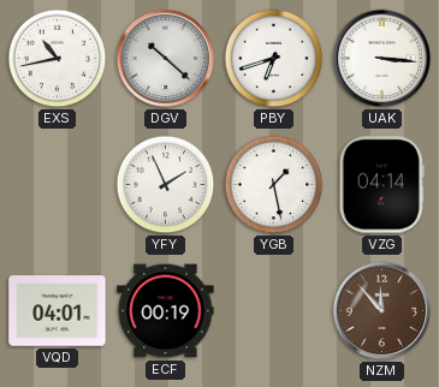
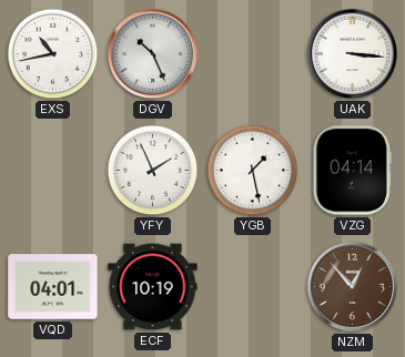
DGV: 10:22 -> 10:26 (153, 54)
PBY: 6:42 -> none (274, 59)
ECF: 00:19 -> 10:19 (153, 287)
NZM: 11:53 -> 12:53 (353, 287)
